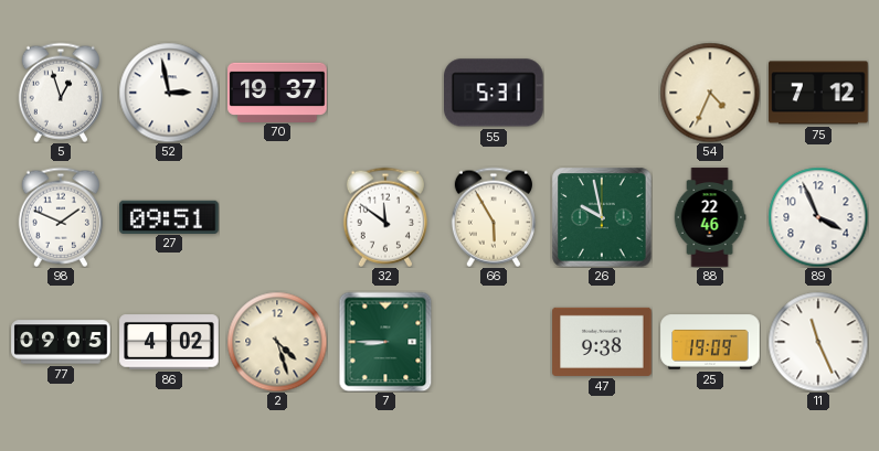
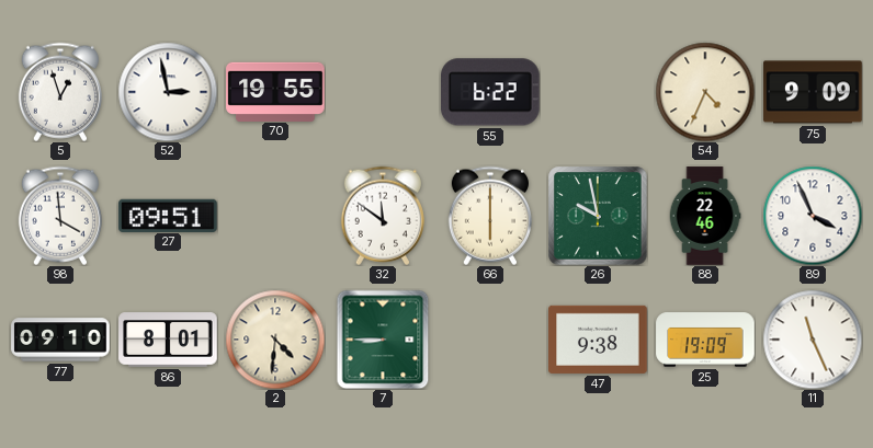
70: 19:37 -> 19:55 (275, 91)
55: 5:31 -> 6:22 (491, 92)
75: 7:12 -> 9:09 (813, 92)
98: 1:49 -> 3:59 (60, 216)
66: 5:55 -> 6:00 (490, 216)
77: 09:05 -> 09:10 (60, 340)
86: 4:02 -> 8:01 (168, 340)
2: 4:27 -> 4:31 (275, 340)
